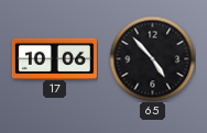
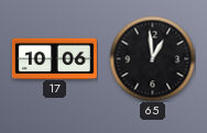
65: 4:53 -> 12:59 (152, 58)
